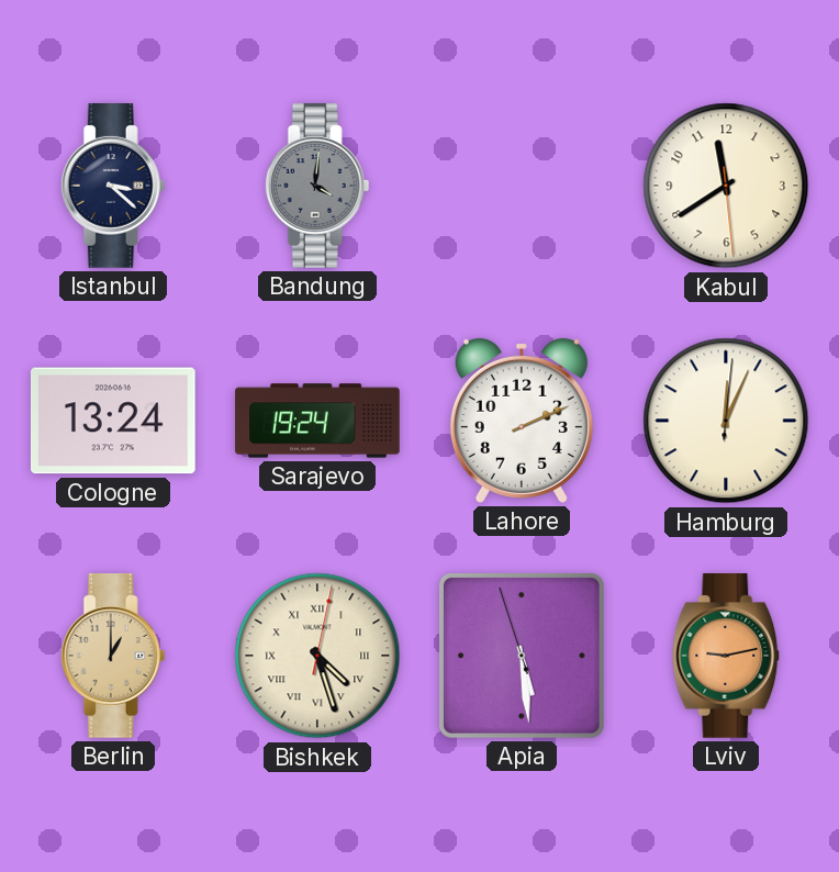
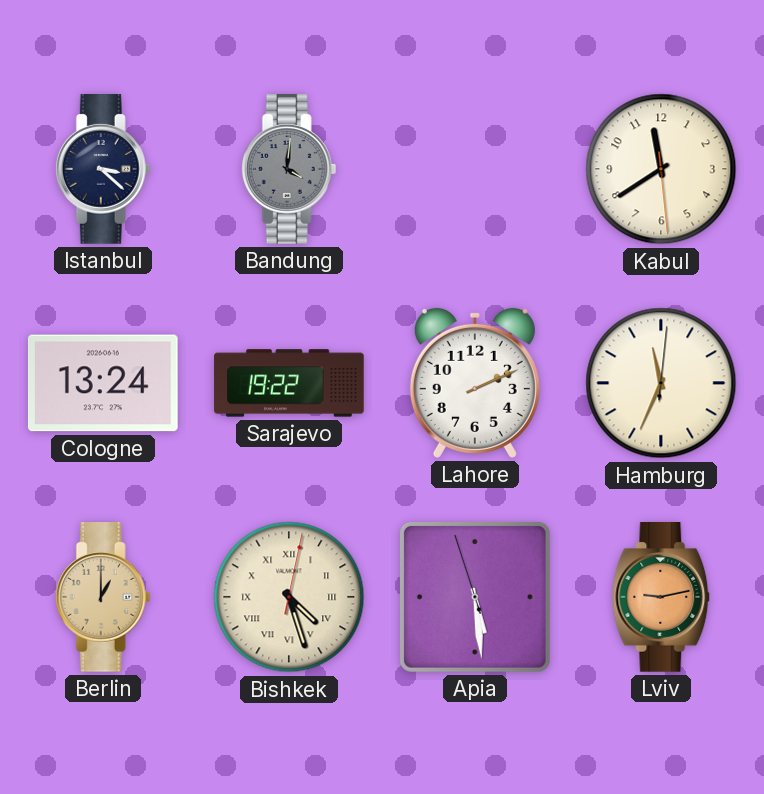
Sarajevo: 19:24 -> 19:22 (289, 383)
Hamburg: 12:04 -> 11:34 (661, 383)
